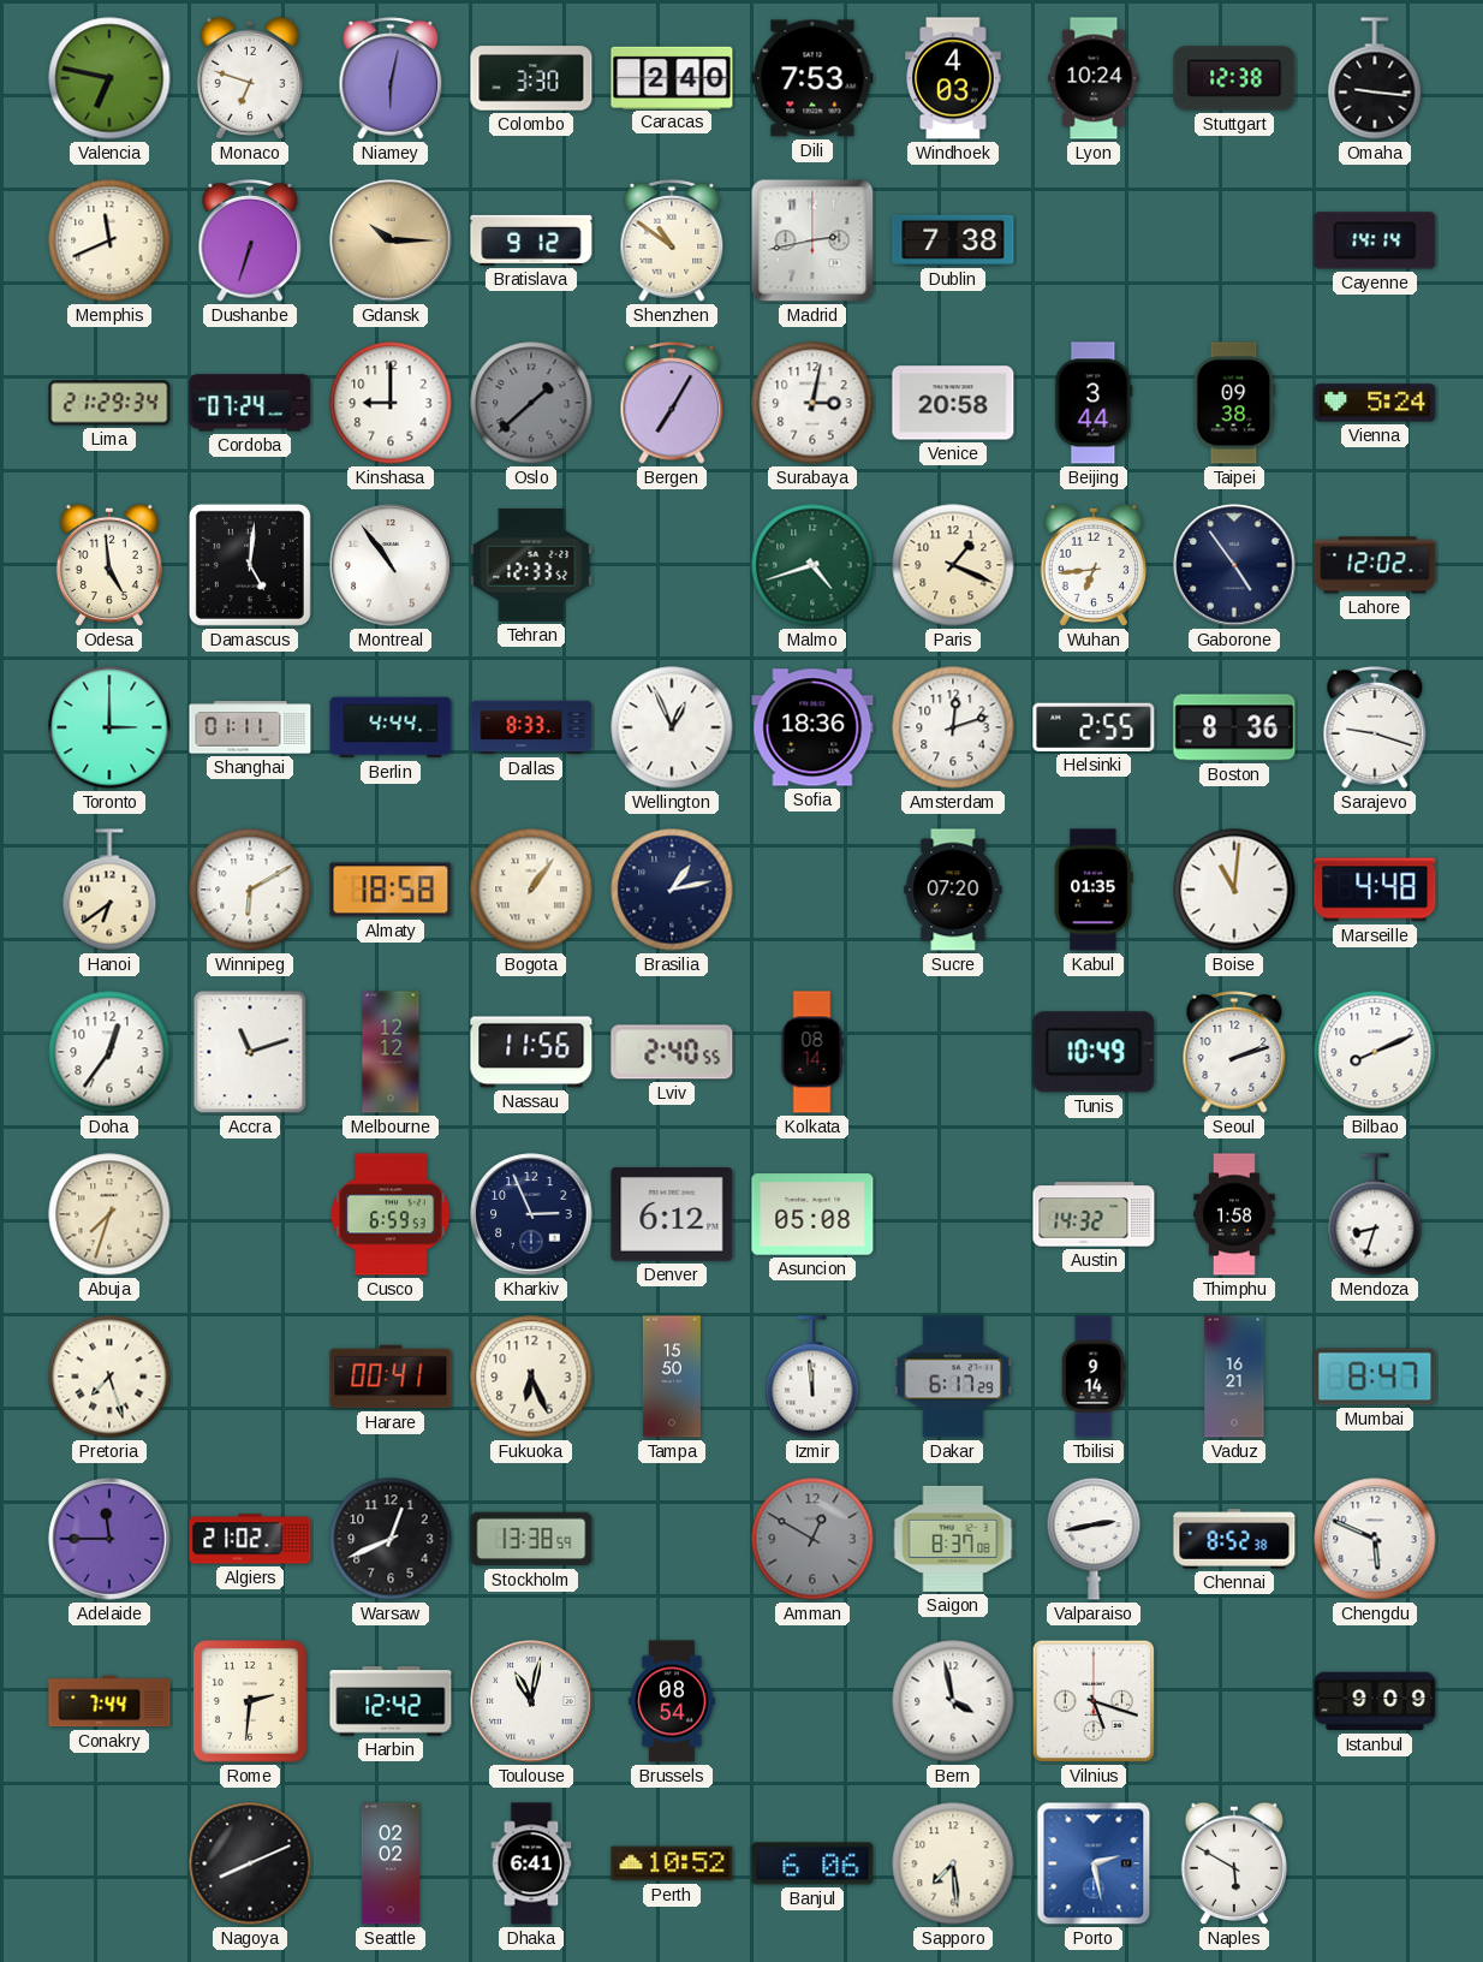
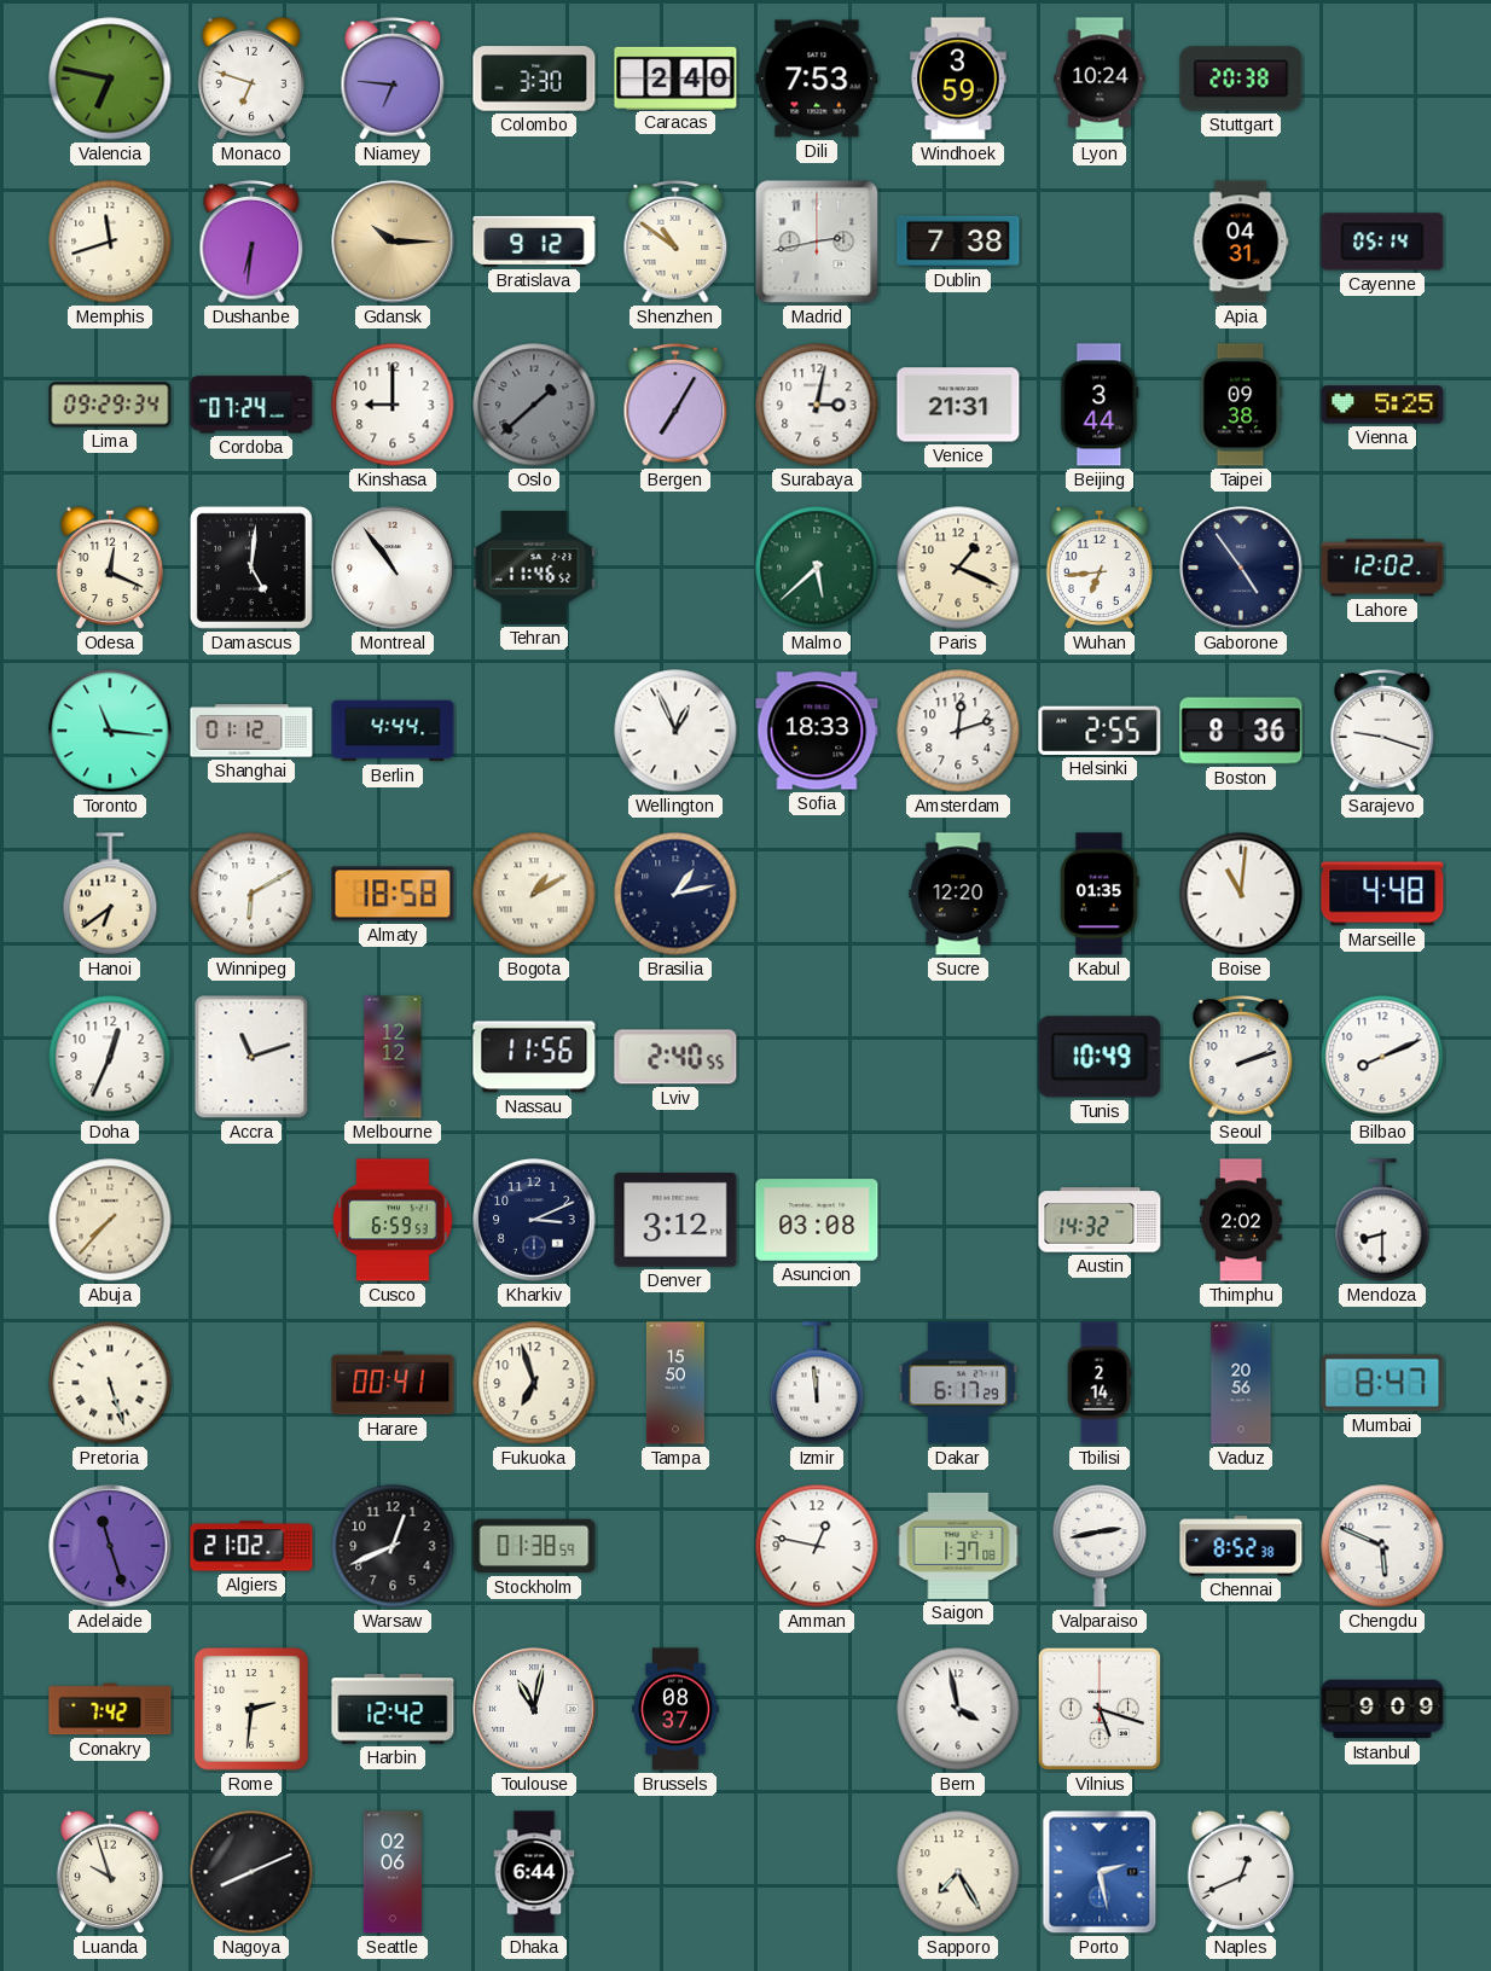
Niamey: 6:02 -> 6:46 (393, 80)
Windhoek: 4:03 -> 3:59 (958, 79)
Stuttgart: 12:38 -> 20:38 (1241, 79)
Omaha: 9:16 -> none (1375, 78)
Memphis: 11:41 -> 11:42 (110, 242)
Dushanbe: 6:33 -> 6:31 (251, 243)
Apia: none -> 04:31 (1241, 242)
Cayenne: 14:14 -> 05:14 (1382, 242)
Lima: 21:29 -> 09:29 (110, 405)
Venice: 20:58 -> 21:31 (958, 405)
Vienna: 5:24 -> 5:25 (1382, 405)
Odesa: 4:59 -> 12:19 (110, 568)
Tehran: 12:33 -> 11:46 (534, 568)
Malmo: 4:42 -> 5:38 (817, 568)
Toronto: 3:00 -> 11:16 (110, 731)
Shanghai: 01:11 -> 01:12 (251, 731)
Dallas: 8:33 -> none (531, 727)
Sofia: 18:36 -> 18:33 (817, 731)
Bogota: 1:06 -> 1:10 (534, 894)
Sucre: 07:20 -> 12:20 (958, 894)
Doha: 12:36 -> 12:34 (110, 1057)
Kolkata: 08:14 -> none (812, 1052)
Abuja: 7:33 -> 7:37 (110, 1220)
Kharkiv: 2:56 -> 3:11 (534, 1220)
Denver: 6:12 -> 3:12 (675, 1221)
Asuncion: 05:08 -> 03:08 (817, 1220)
Thimphu: 1:58 -> 2:02 (1241, 1220)
Mendoza: 8:33 -> 8:30 (1382, 1220)
Pretoria: 7:27 -> 5:27 (110, 1383)
Fukuoka: 6:26 -> 6:57 (534, 1383)
Tbilisi: 9:14 -> 2:14 (1100, 1383)
Vaduz: 16:21 -> 20:56 (1241, 1383)
Adelaide: 11:45 -> 11:27 (110, 1546)
Stockholm: 13:38 -> 01:38 (534, 1546)
Amman: 12:50 -> 12:47 (817, 1546)
Amman dial: grey -> white (817, 1546)
Saigon: 8:37 -> 1:37 (958, 1546)
Conakry: 7:44 -> 7:42 (110, 1709)
Brussels: 08:54 -> 08:37 (675, 1709)
Luanda: none -> 9:57 (110, 1872)
Seattle: 02:02 -> 02:06 (391, 1872)
Dhaka: 6:41 -> 6:44 (534, 1872)
Perth: 10:52 -> none (672, 1863)
Banjul: 6:06 -> none (812, 1863)
Sapporo: 7:29 -> 7:25 (958, 1872)
Naples: 5:50 -> 12:41 (1241, 1872)
